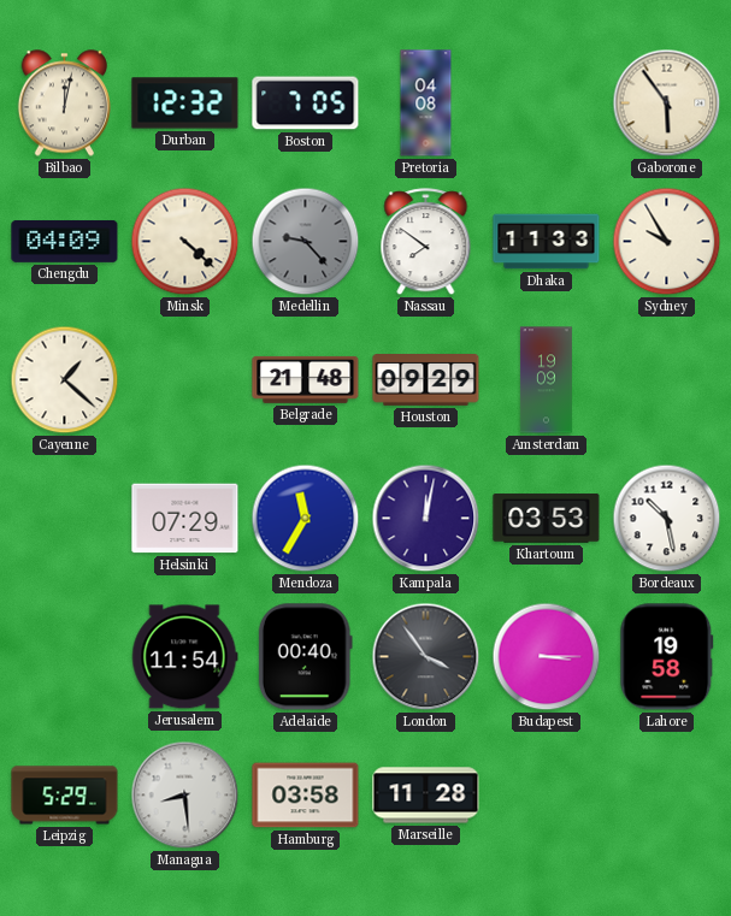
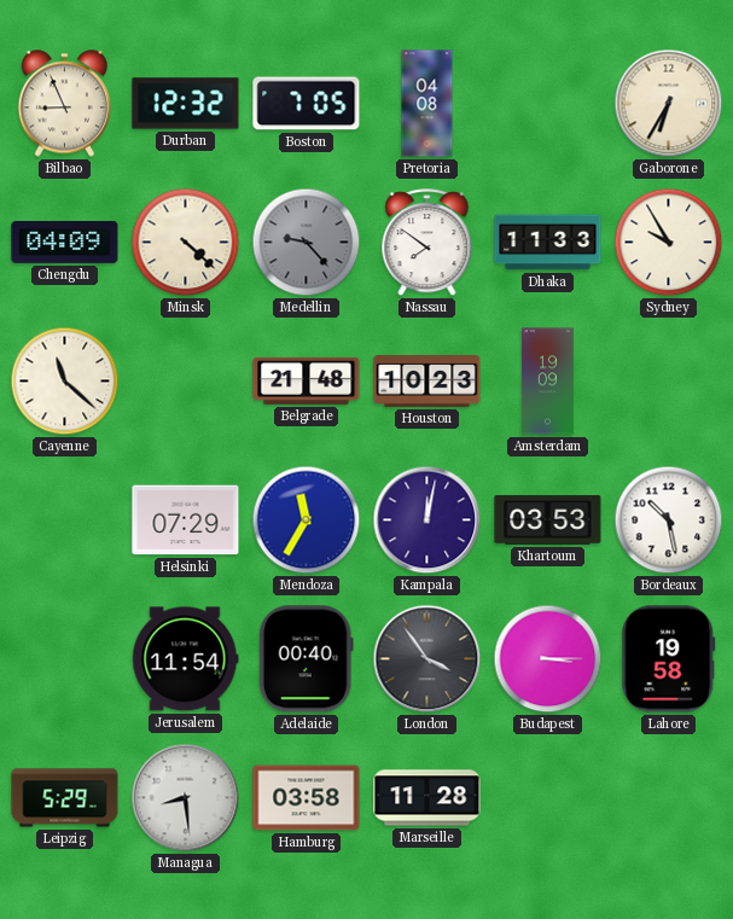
Bilbao: 12:02 -> 8:56 (64, 104)
Gaborone: 5:54 -> 6:35 (669, 104)
Cayenne: 1:22 -> 11:22 (65, 382)
Houston: 09:29 -> 10:23 (427, 382)
